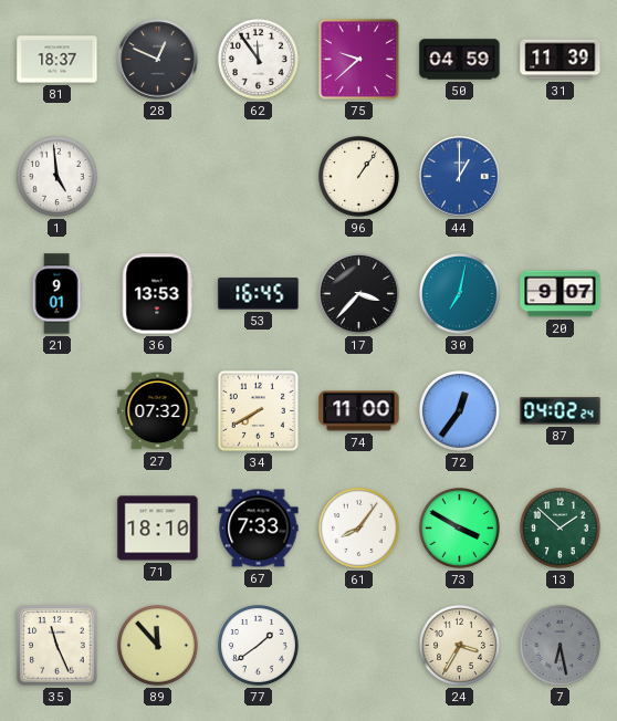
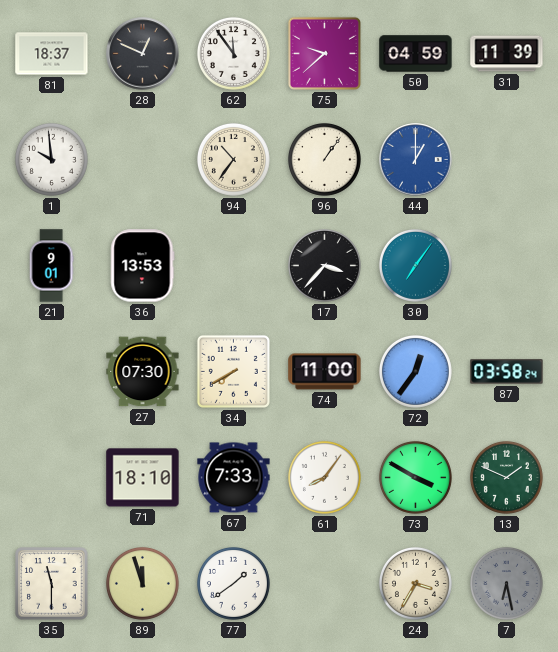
1: 4:59 -> 9:59 (51, 159)
94: none -> 10:36 (233, 159)
53: 16:45 -> none (259, 294)
30: 7:02 -> 7:06 (415, 265)
20: 9:07 -> none (561, 294)
27: 07:32 -> 07:30 (143, 372)
87: 04:02 -> 03:58 (507, 372)
13: 1:52 -> 1:49 (506, 477)
35: 11:26 -> 11:30 (52, 584)
89: 11:53 -> 11:57 (142, 583)
